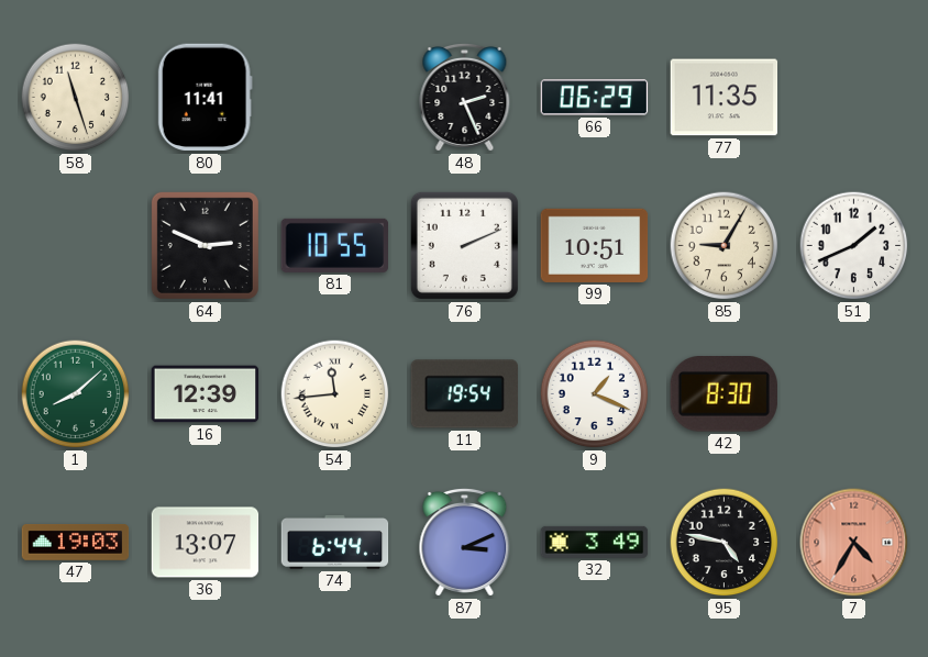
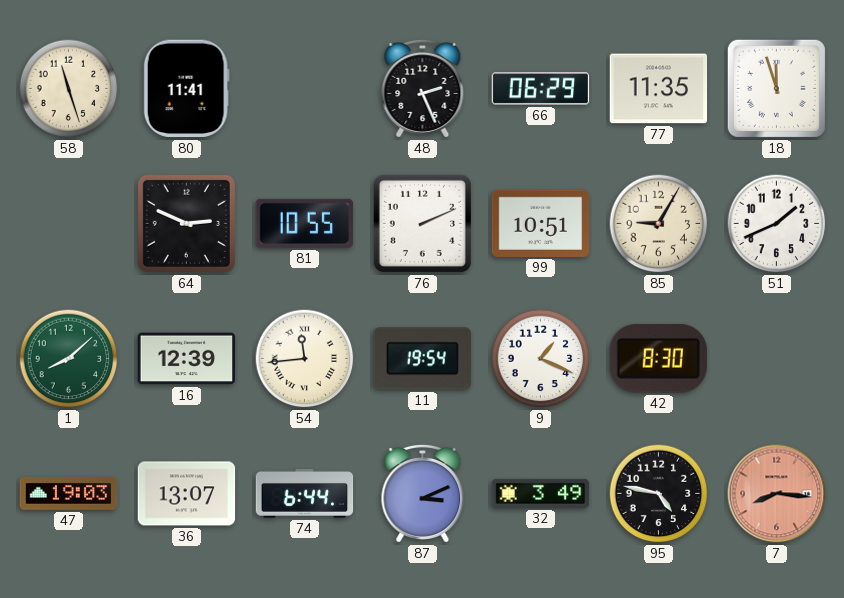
18: none -> 11:57 (776, 88)
7: 4:35 -> 8:16 (777, 494)
